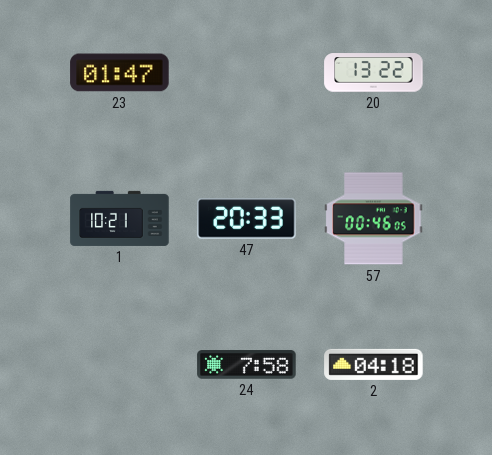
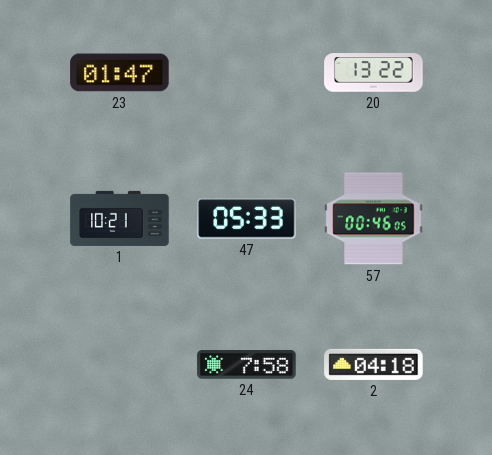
47: 20:33 -> 05:33 (247, 219)
